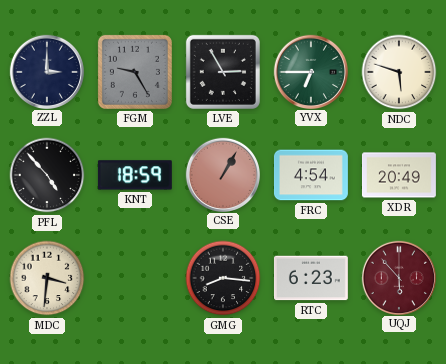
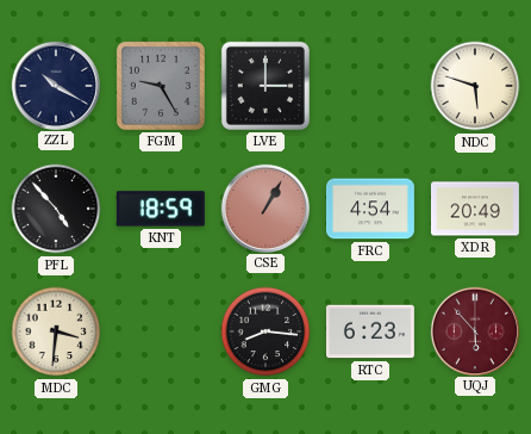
ZZL: 3:00 -> 10:20 (55, 85)
LVE: 2:55 -> 3:00 (265, 86)
YVX: 6:45 -> none (310, 71)
